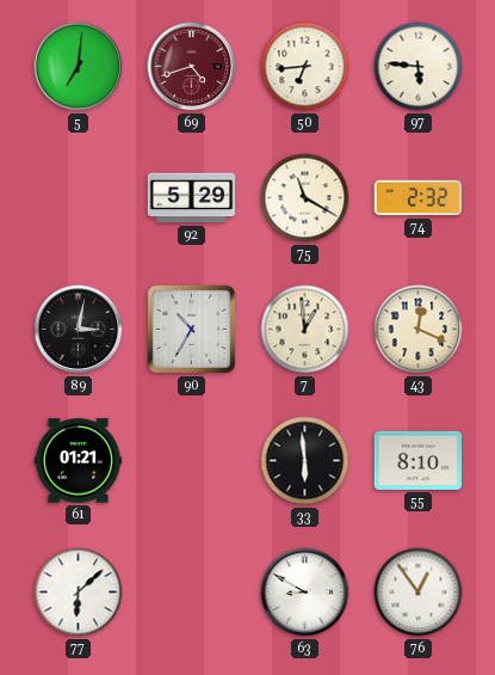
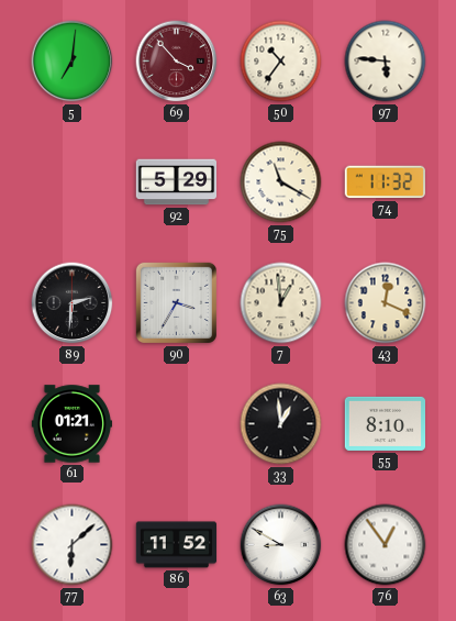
69: 4:42 -> 3:53 (177, 62)
50: 6:44 -> 10:36 (281, 62)
74: 2:32 -> 11:32 (385, 182)
89: 3:02 -> 2:31 (73, 303)
90: 10:35 -> 3:35 (176, 302)
33: 5:59 -> 12:59 (281, 424)
86: none -> 11:52 (177, 545)
